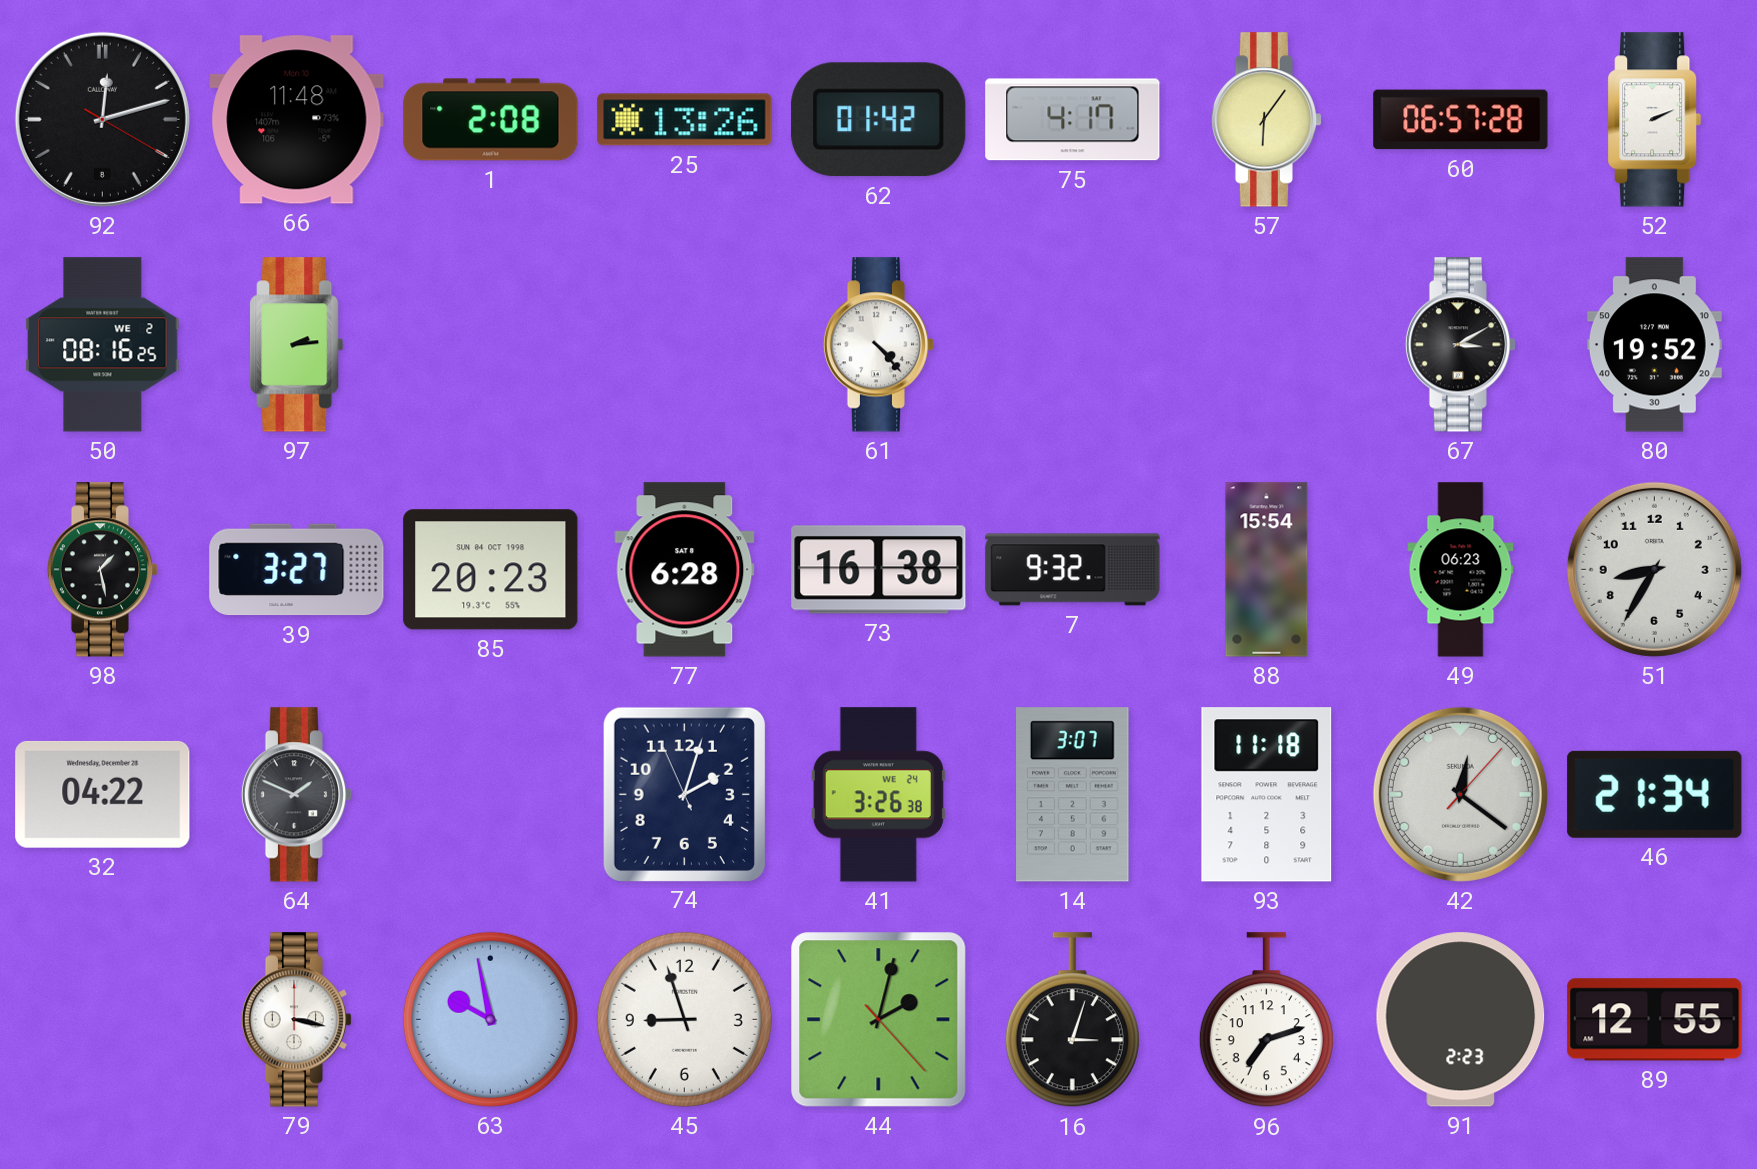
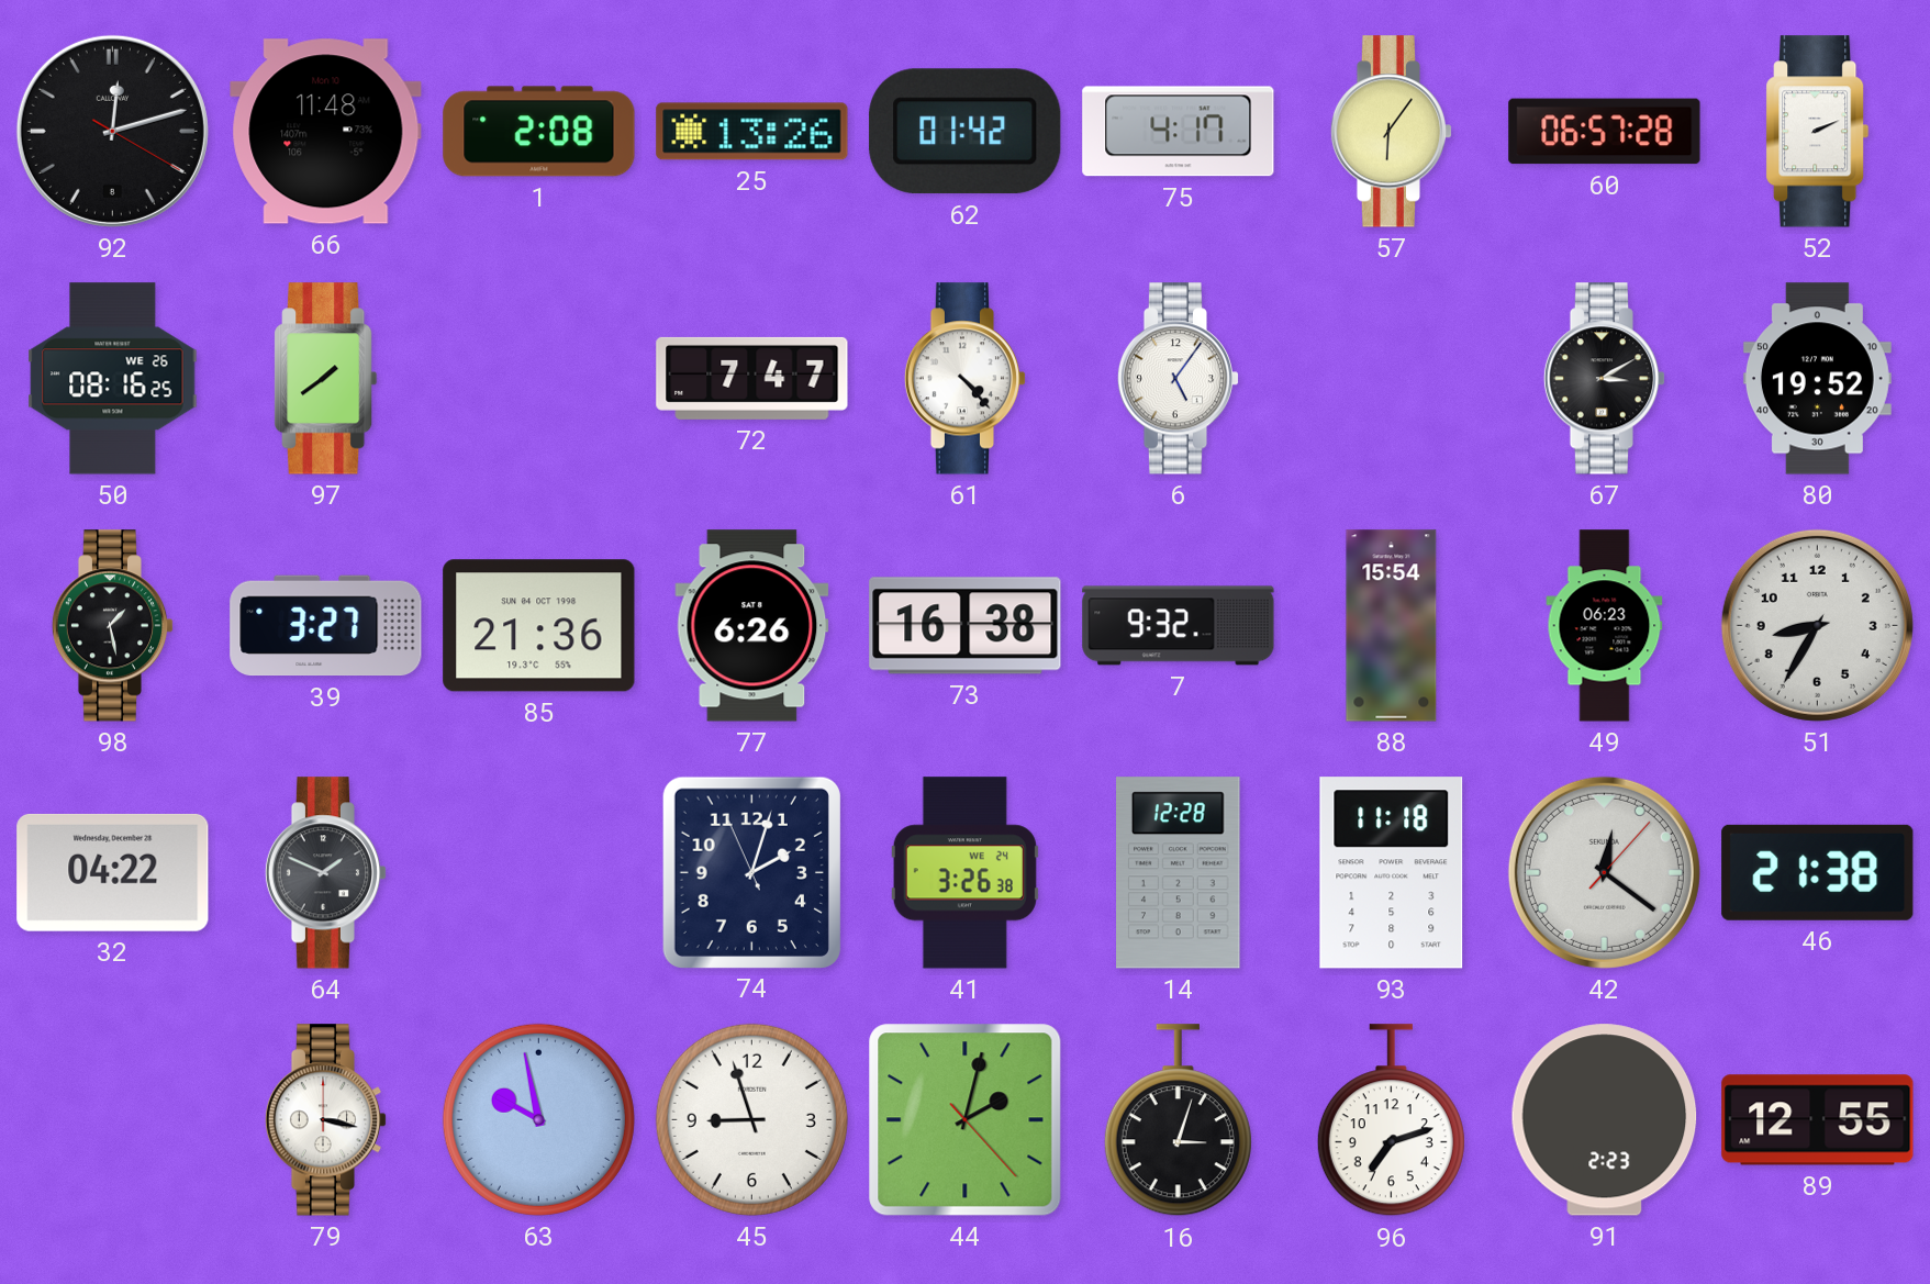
50 date: WE 2 -> WE 26 (113, 379)
97: 2:14 -> 1:39 (326, 379)
72: none -> 7:47 (752, 378)
6: none -> 5:06 (1179, 379)
85: 20:23 -> 21:36 (539, 626)
77: 6:28 -> 6:26 (752, 626)
14: 3:07 -> 12:28 (1179, 873)
46: 21:34 -> 21:38 (1818, 872)
